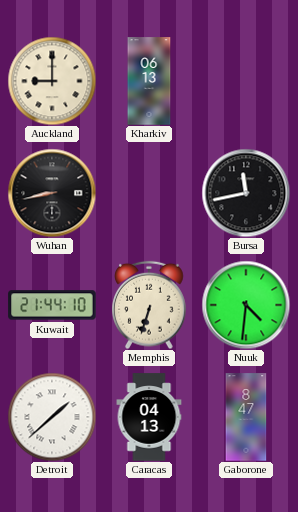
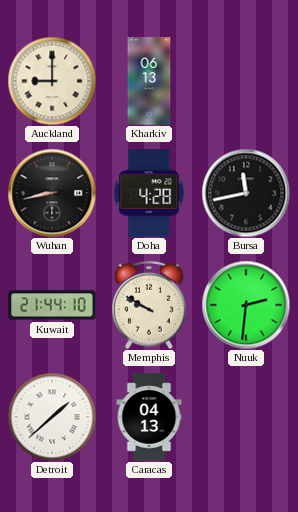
Doha: none -> 4:28 (149, 193)
Memphis: 6:33 -> 9:50 (150, 305)
Nuuk: 4:31 -> 2:31 (246, 305)
Gaborone: 8:47 -> none (246, 417)
